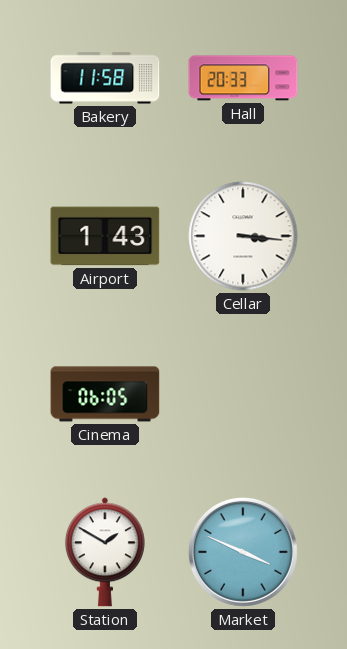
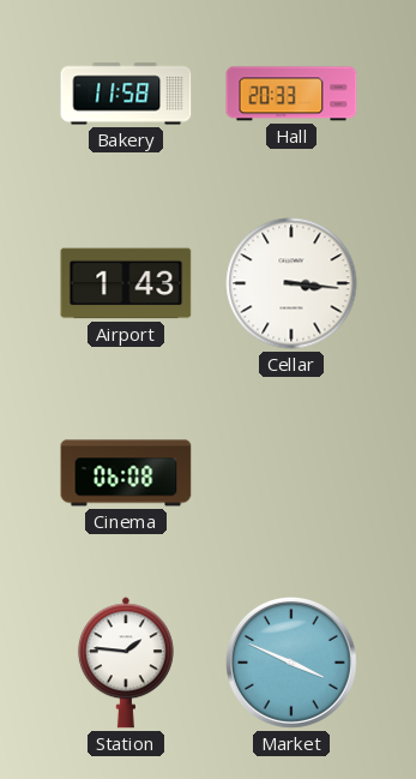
Cinema: 06:05 -> 06:08 (126, 473)
Station: 1:50 -> 1:46 (126, 663)
